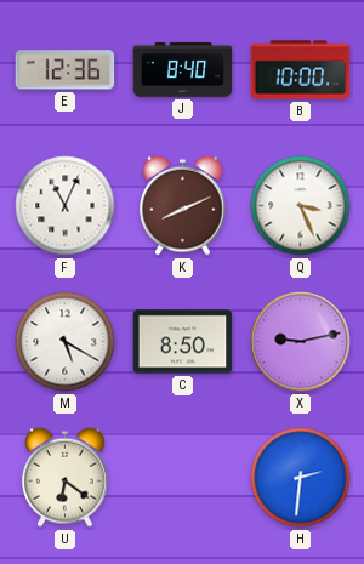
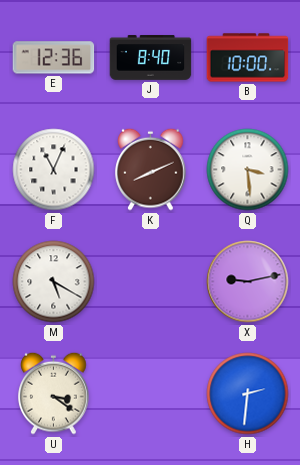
Q: 3:26 -> 3:29 (248, 170)
C: 8:50 -> none (183, 342)
U: 6:21 -> 3:21 (54, 393)
